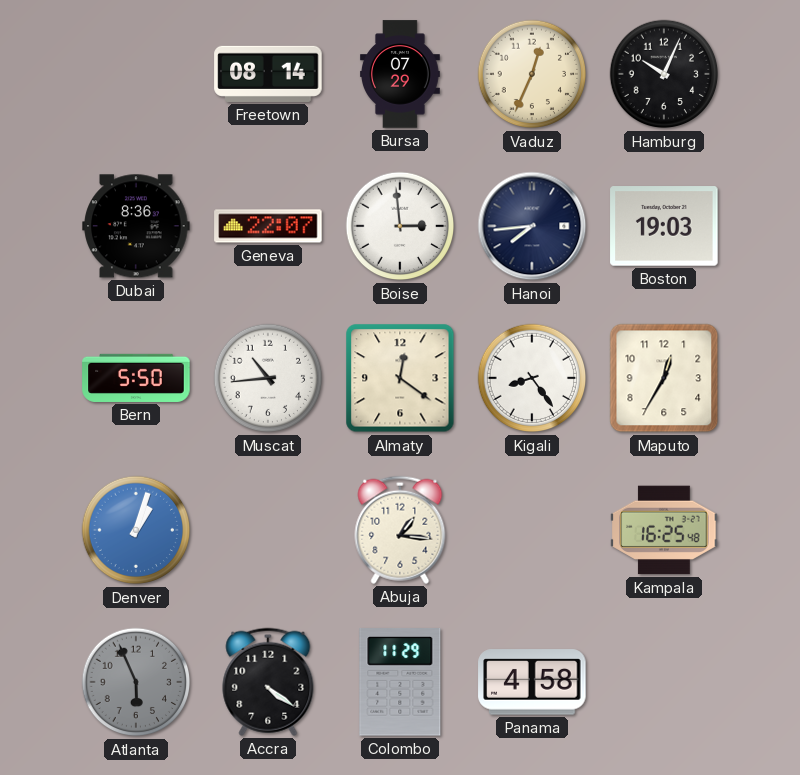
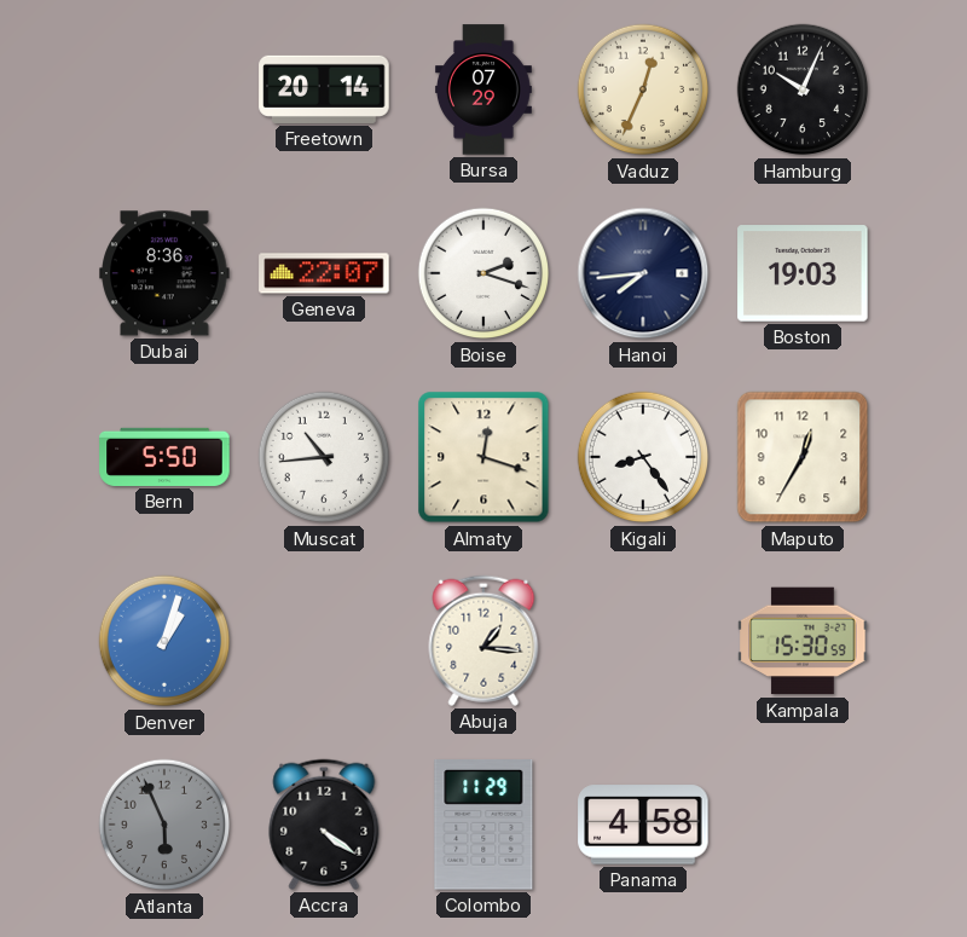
Freetown: 08:14 -> 20:14 (324, 89)
Boise: 2:59 -> 2:18 (483, 273)
Almaty: 12:21 -> 12:18 (483, 457)
Kampala: 16:25 -> 15:30 (803, 641)
